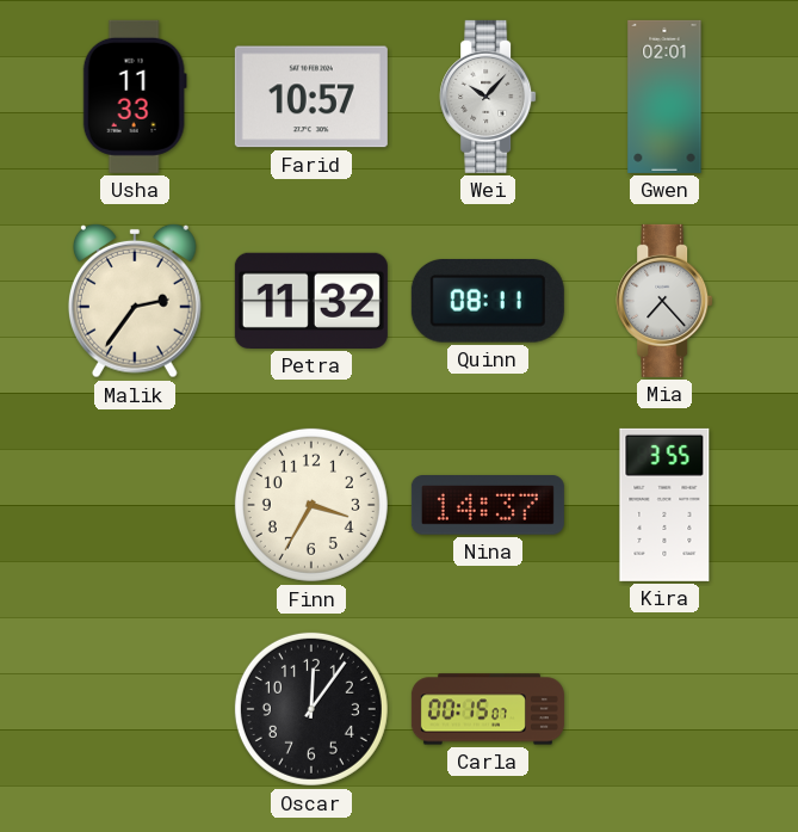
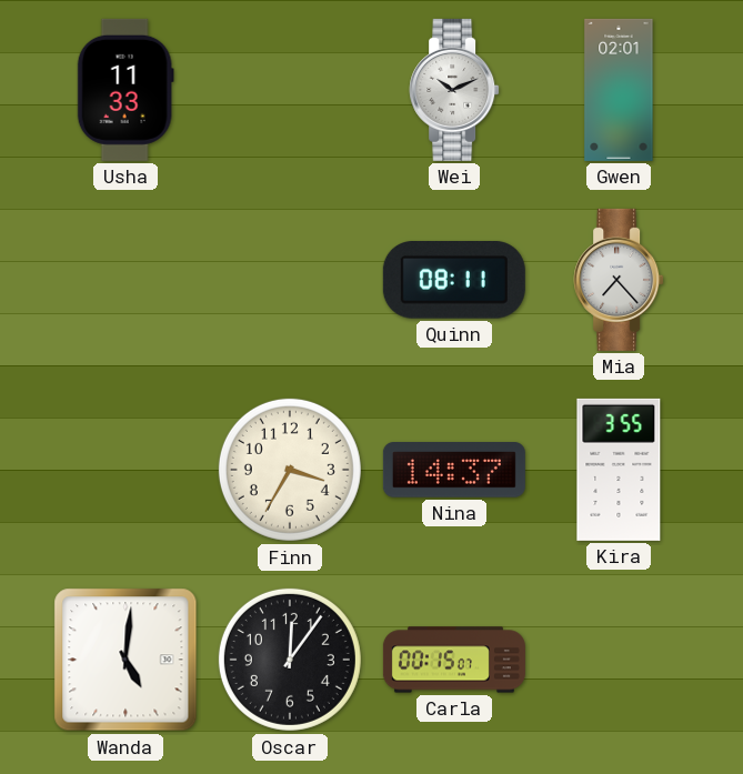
Farid: 10:57 -> none (311, 97)
Wei: 10:07 -> 10:11 (454, 90)
Malik: 2:36 -> none (135, 301)
Petra: 11:32 -> none (311, 301)
Wanda: none -> 5:01 (125, 660)
